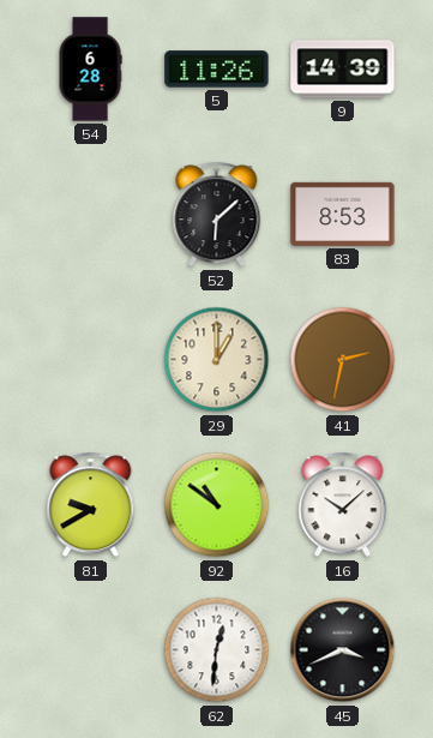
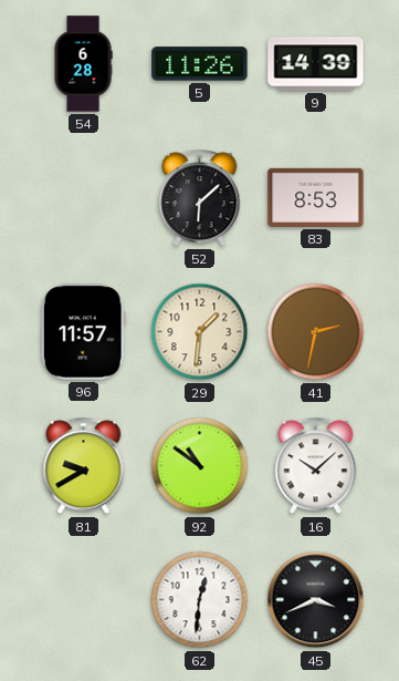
96: none -> 11:57 (83, 332)
29: 1:00 -> 1:31 (200, 332)
